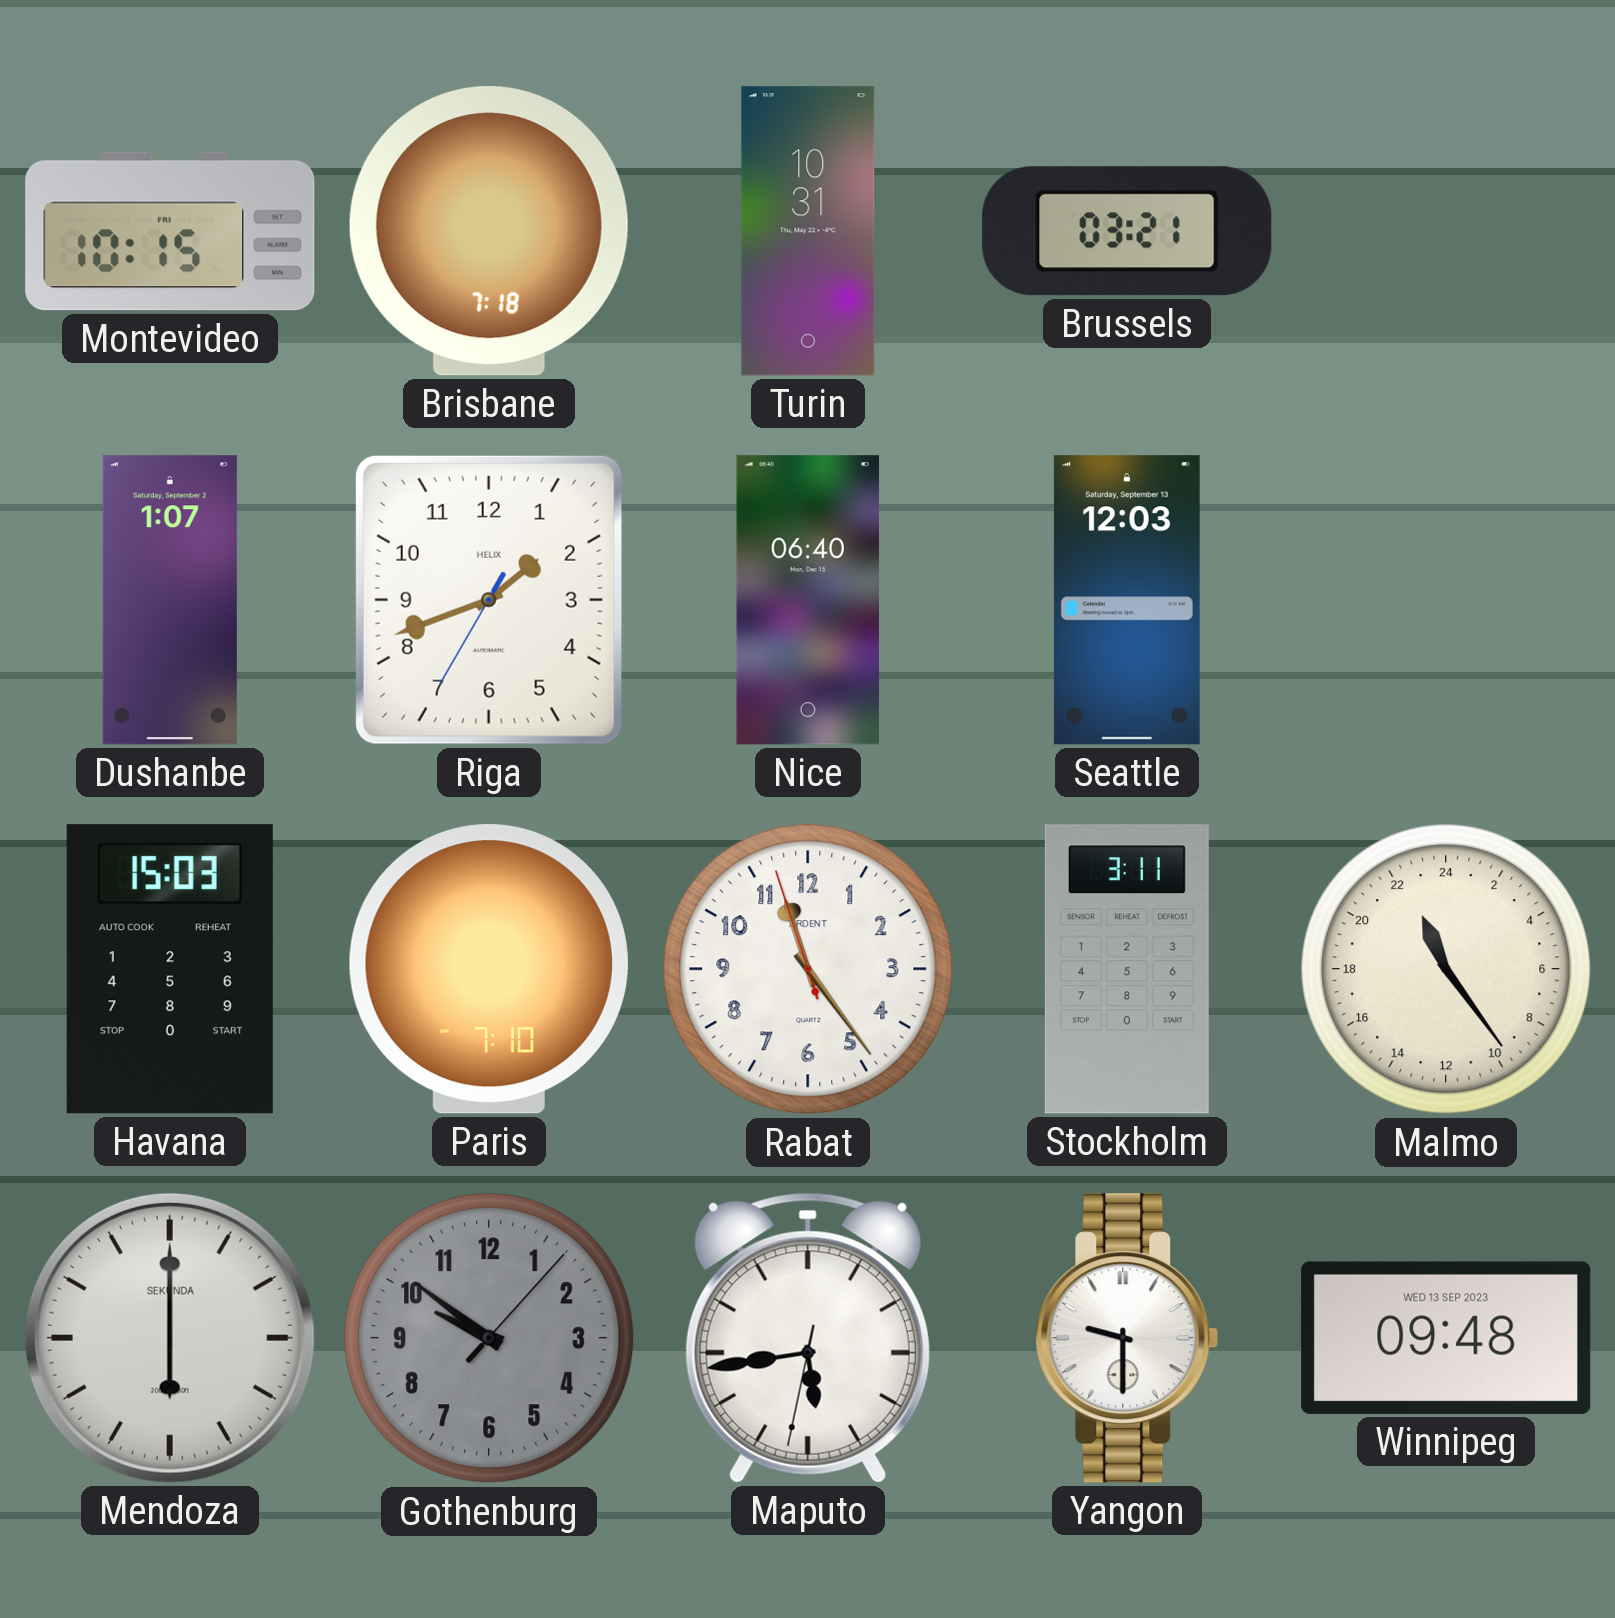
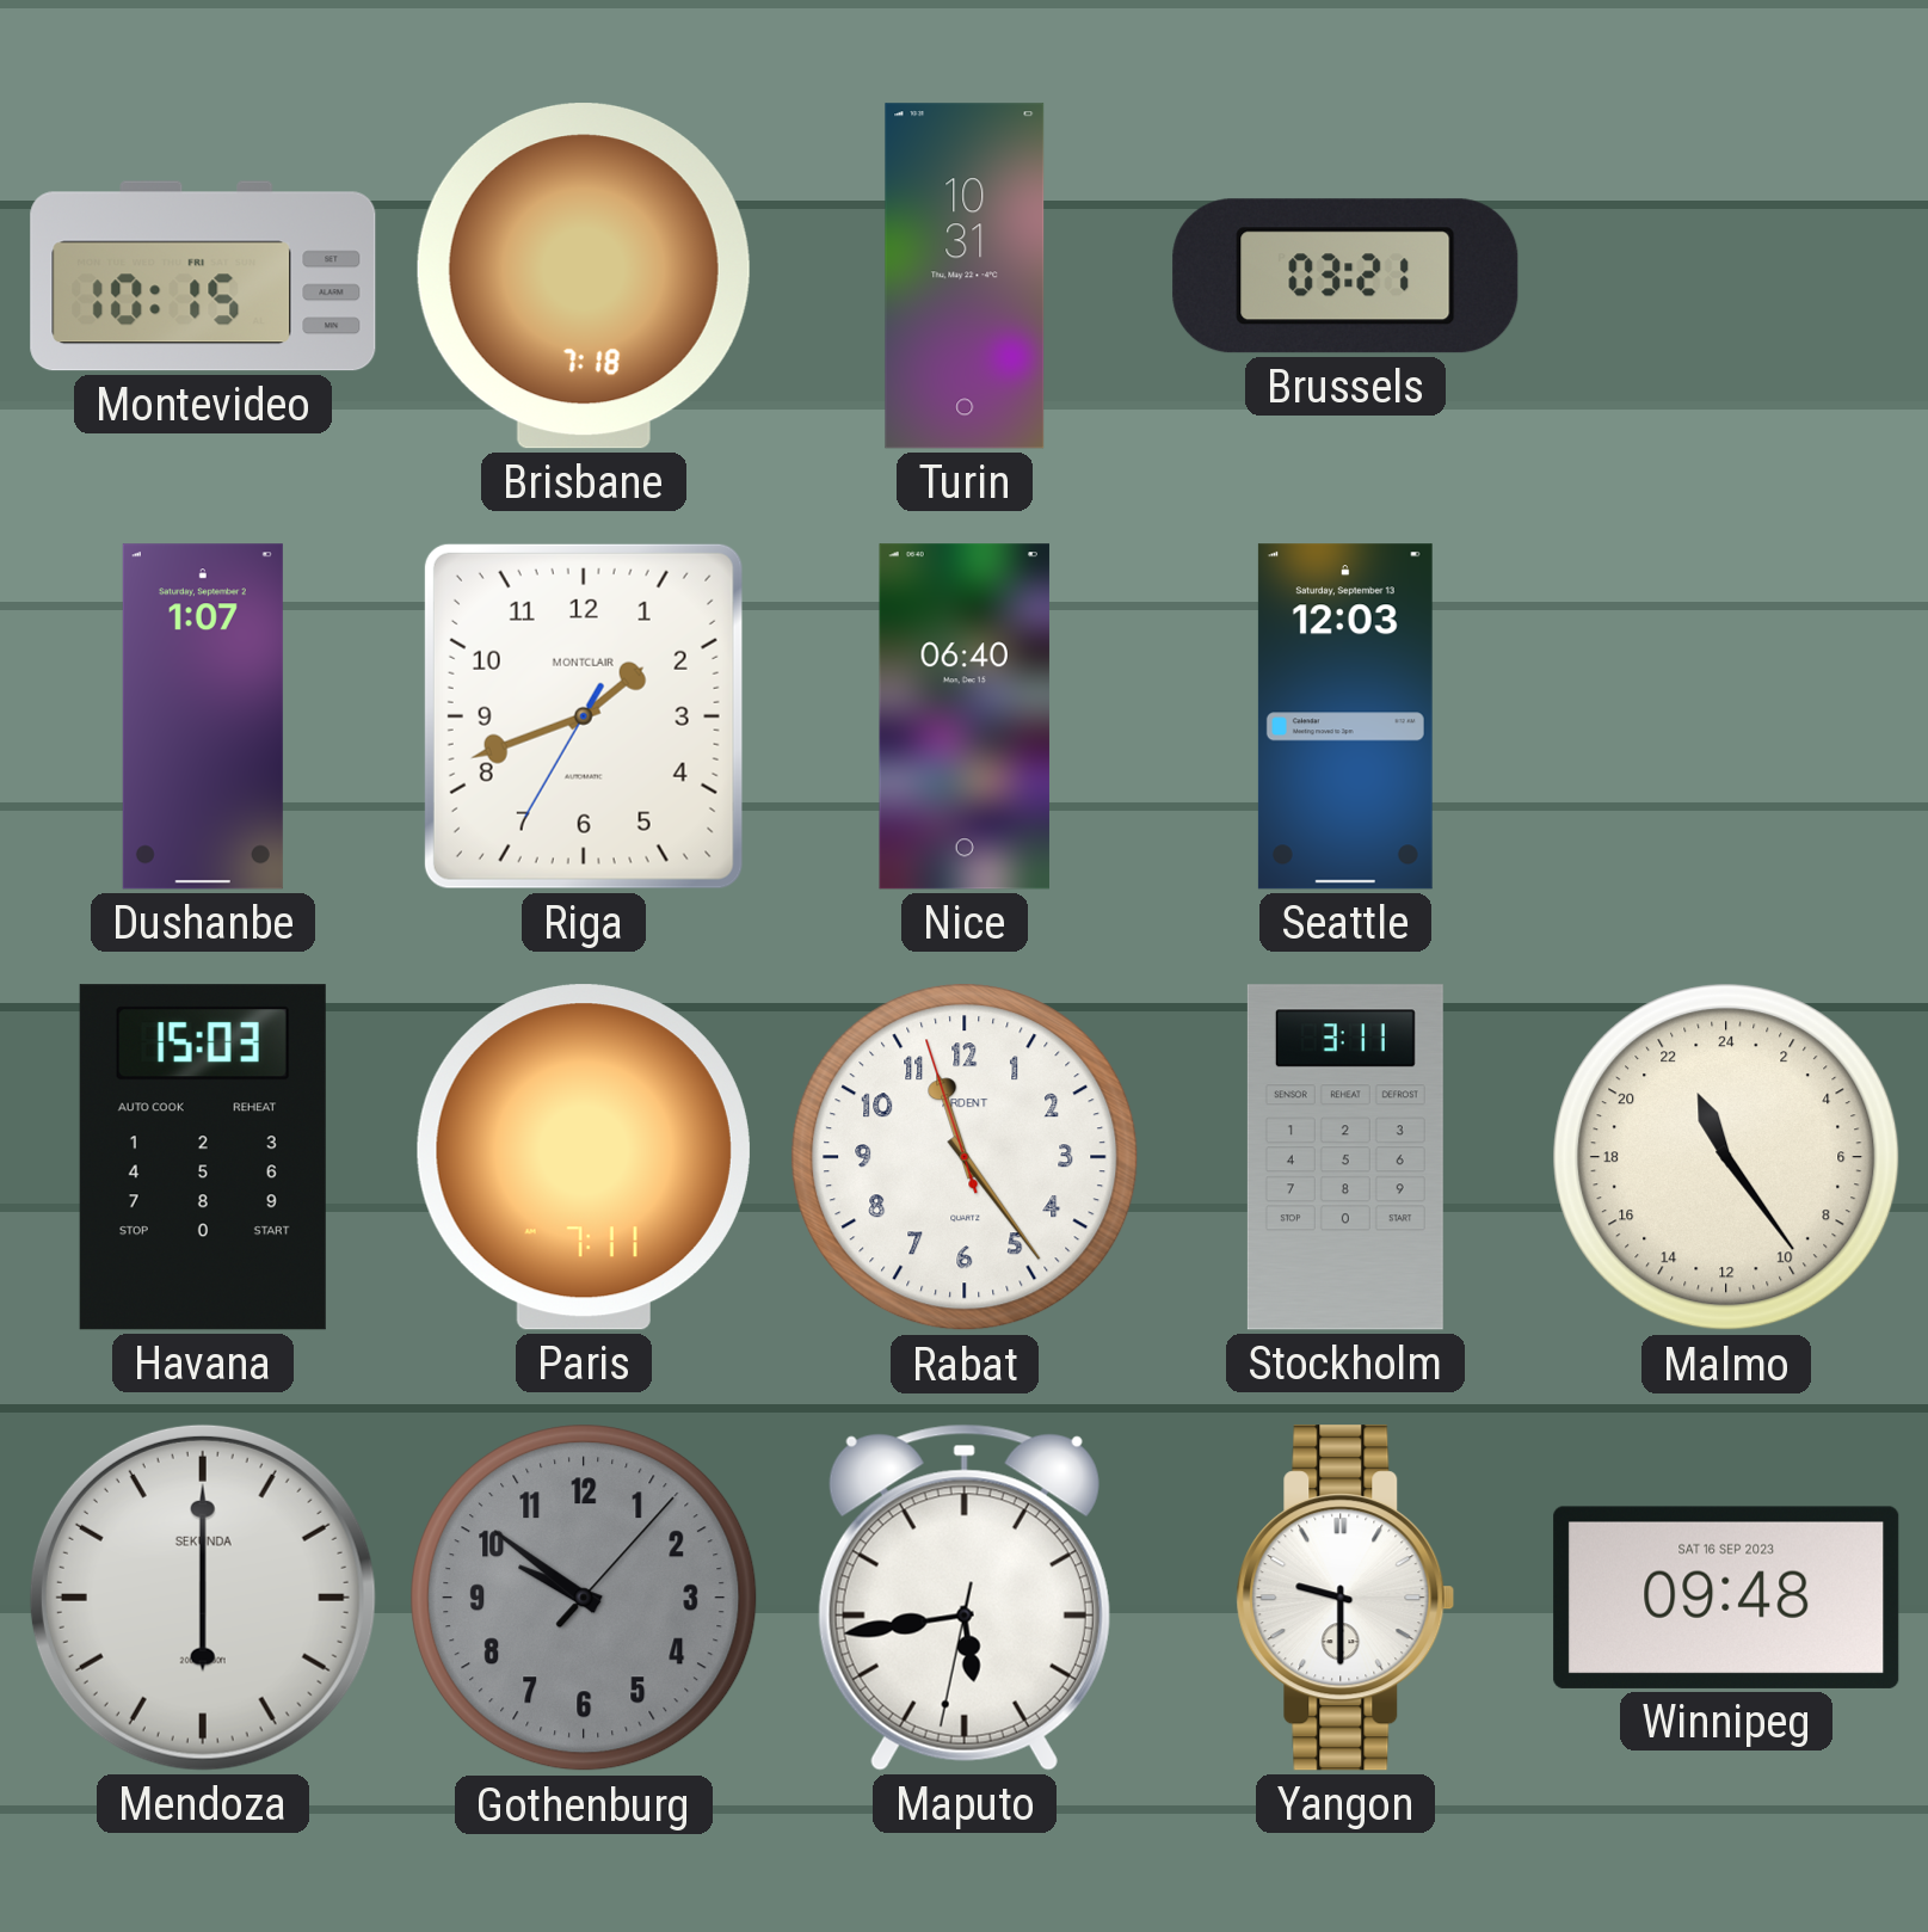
Riga brand: HELIX -> MONTCLAIR (584, 716)
Paris: 7:10 -> 7:11 (584, 1157)
Winnipeg date: WED 13 SEP 2023 -> SAT 16 SEP 2023 (1726, 1598)
